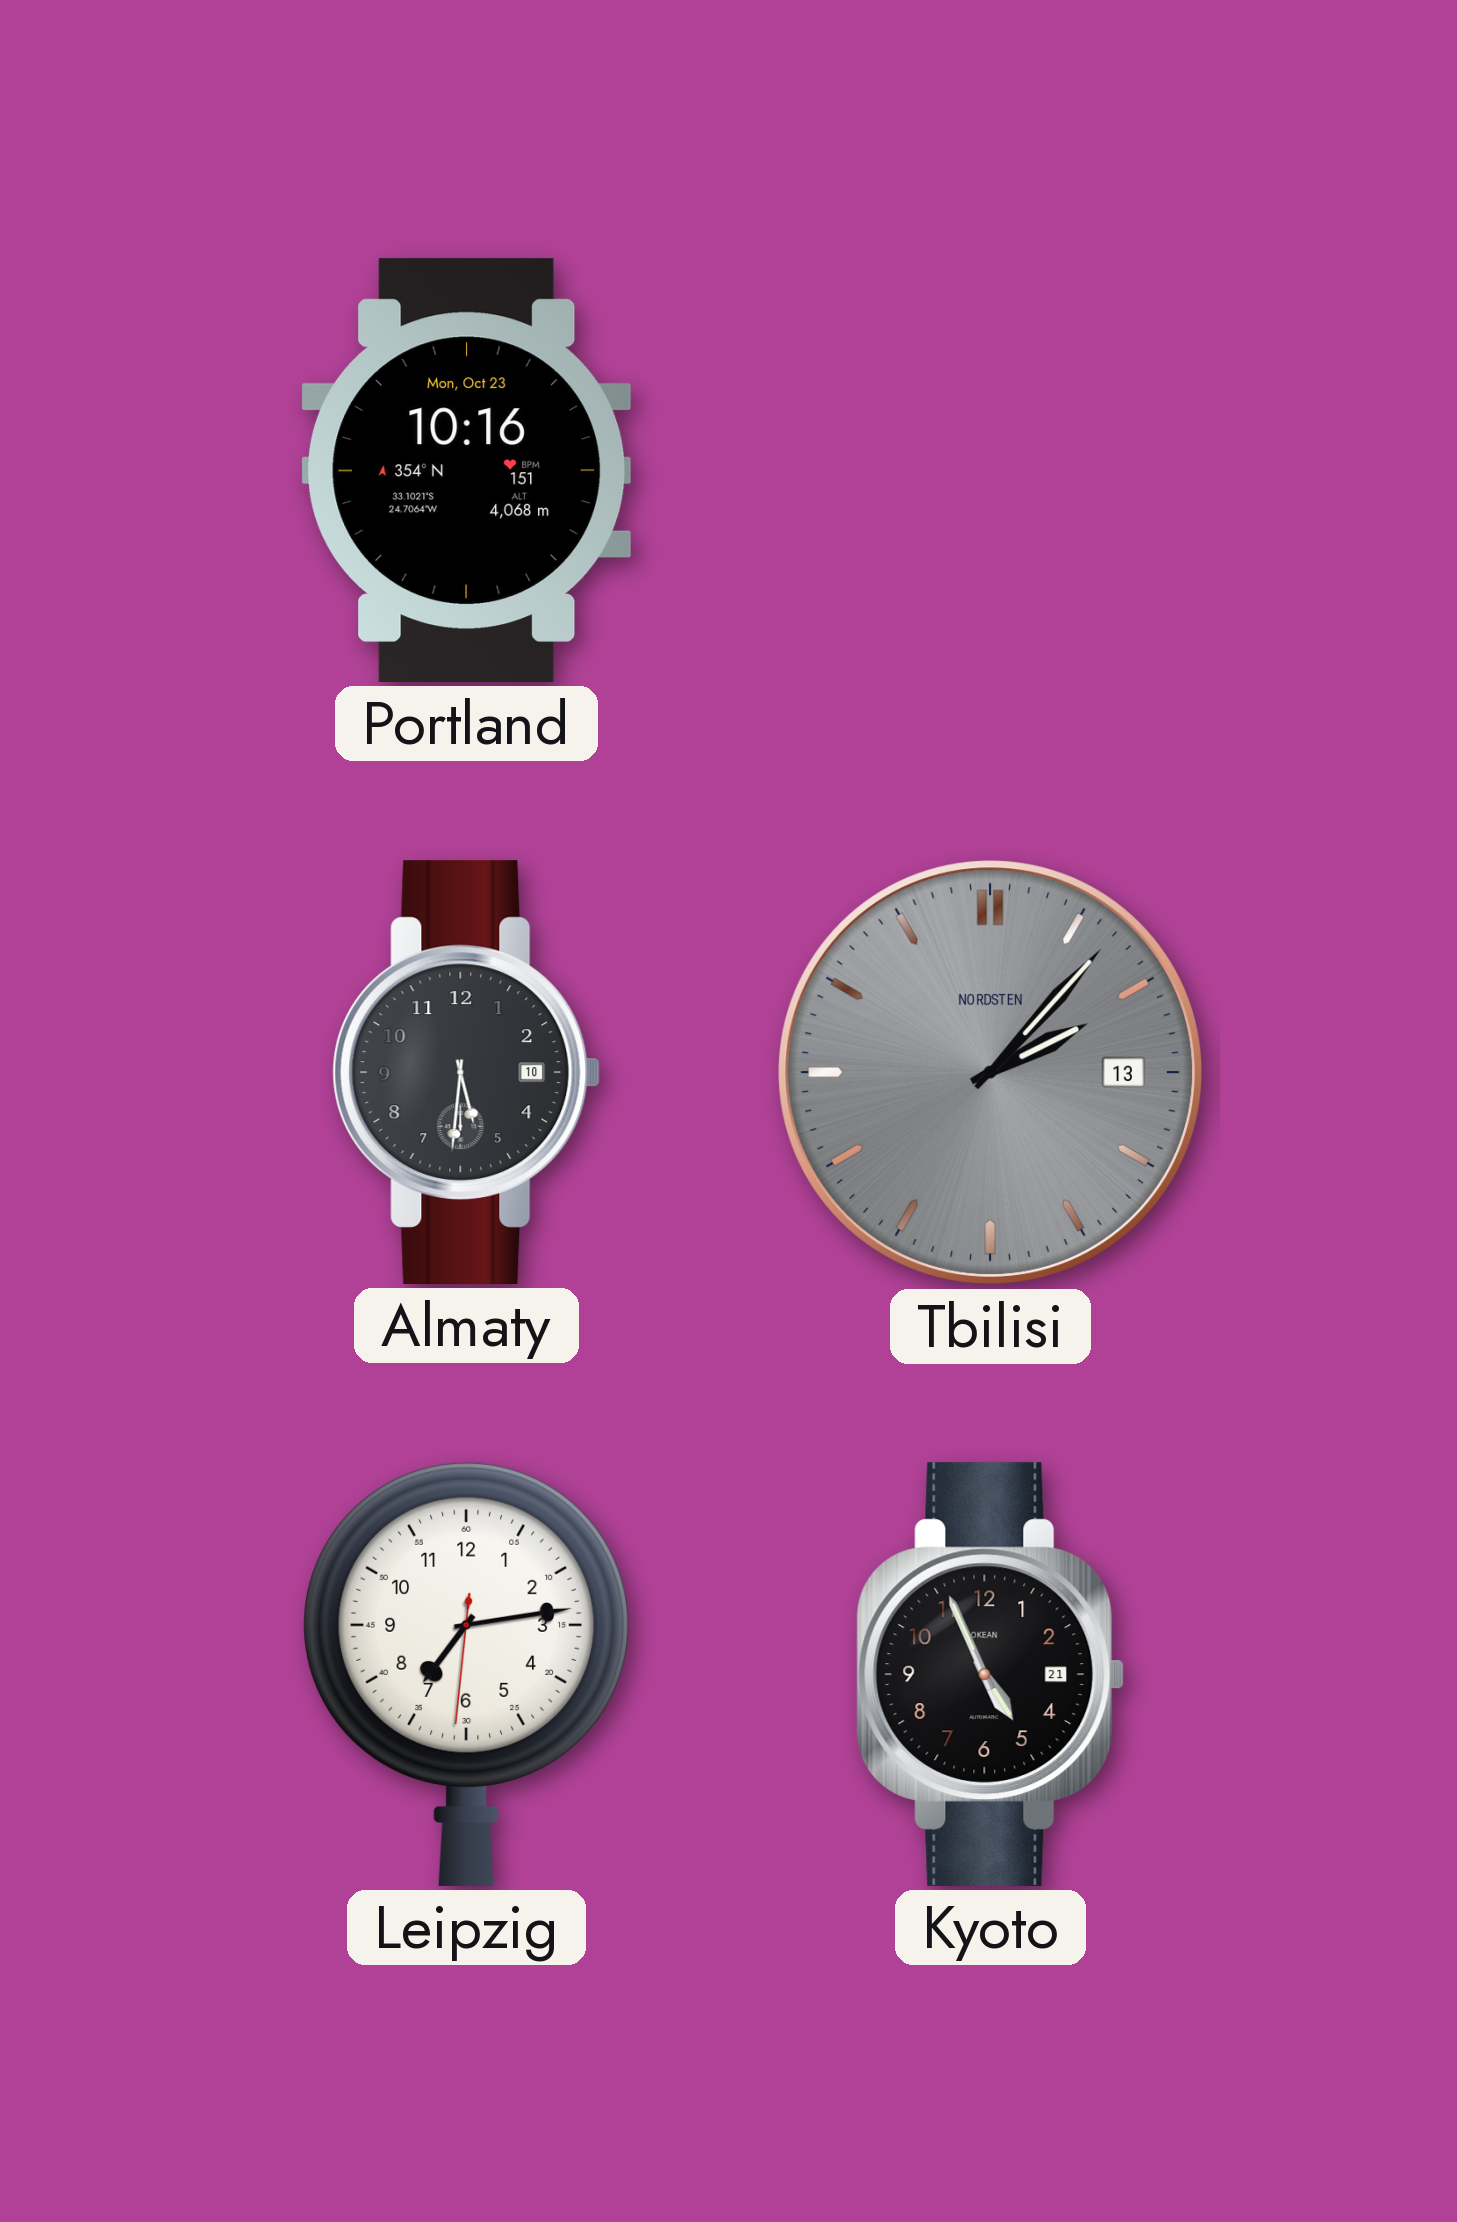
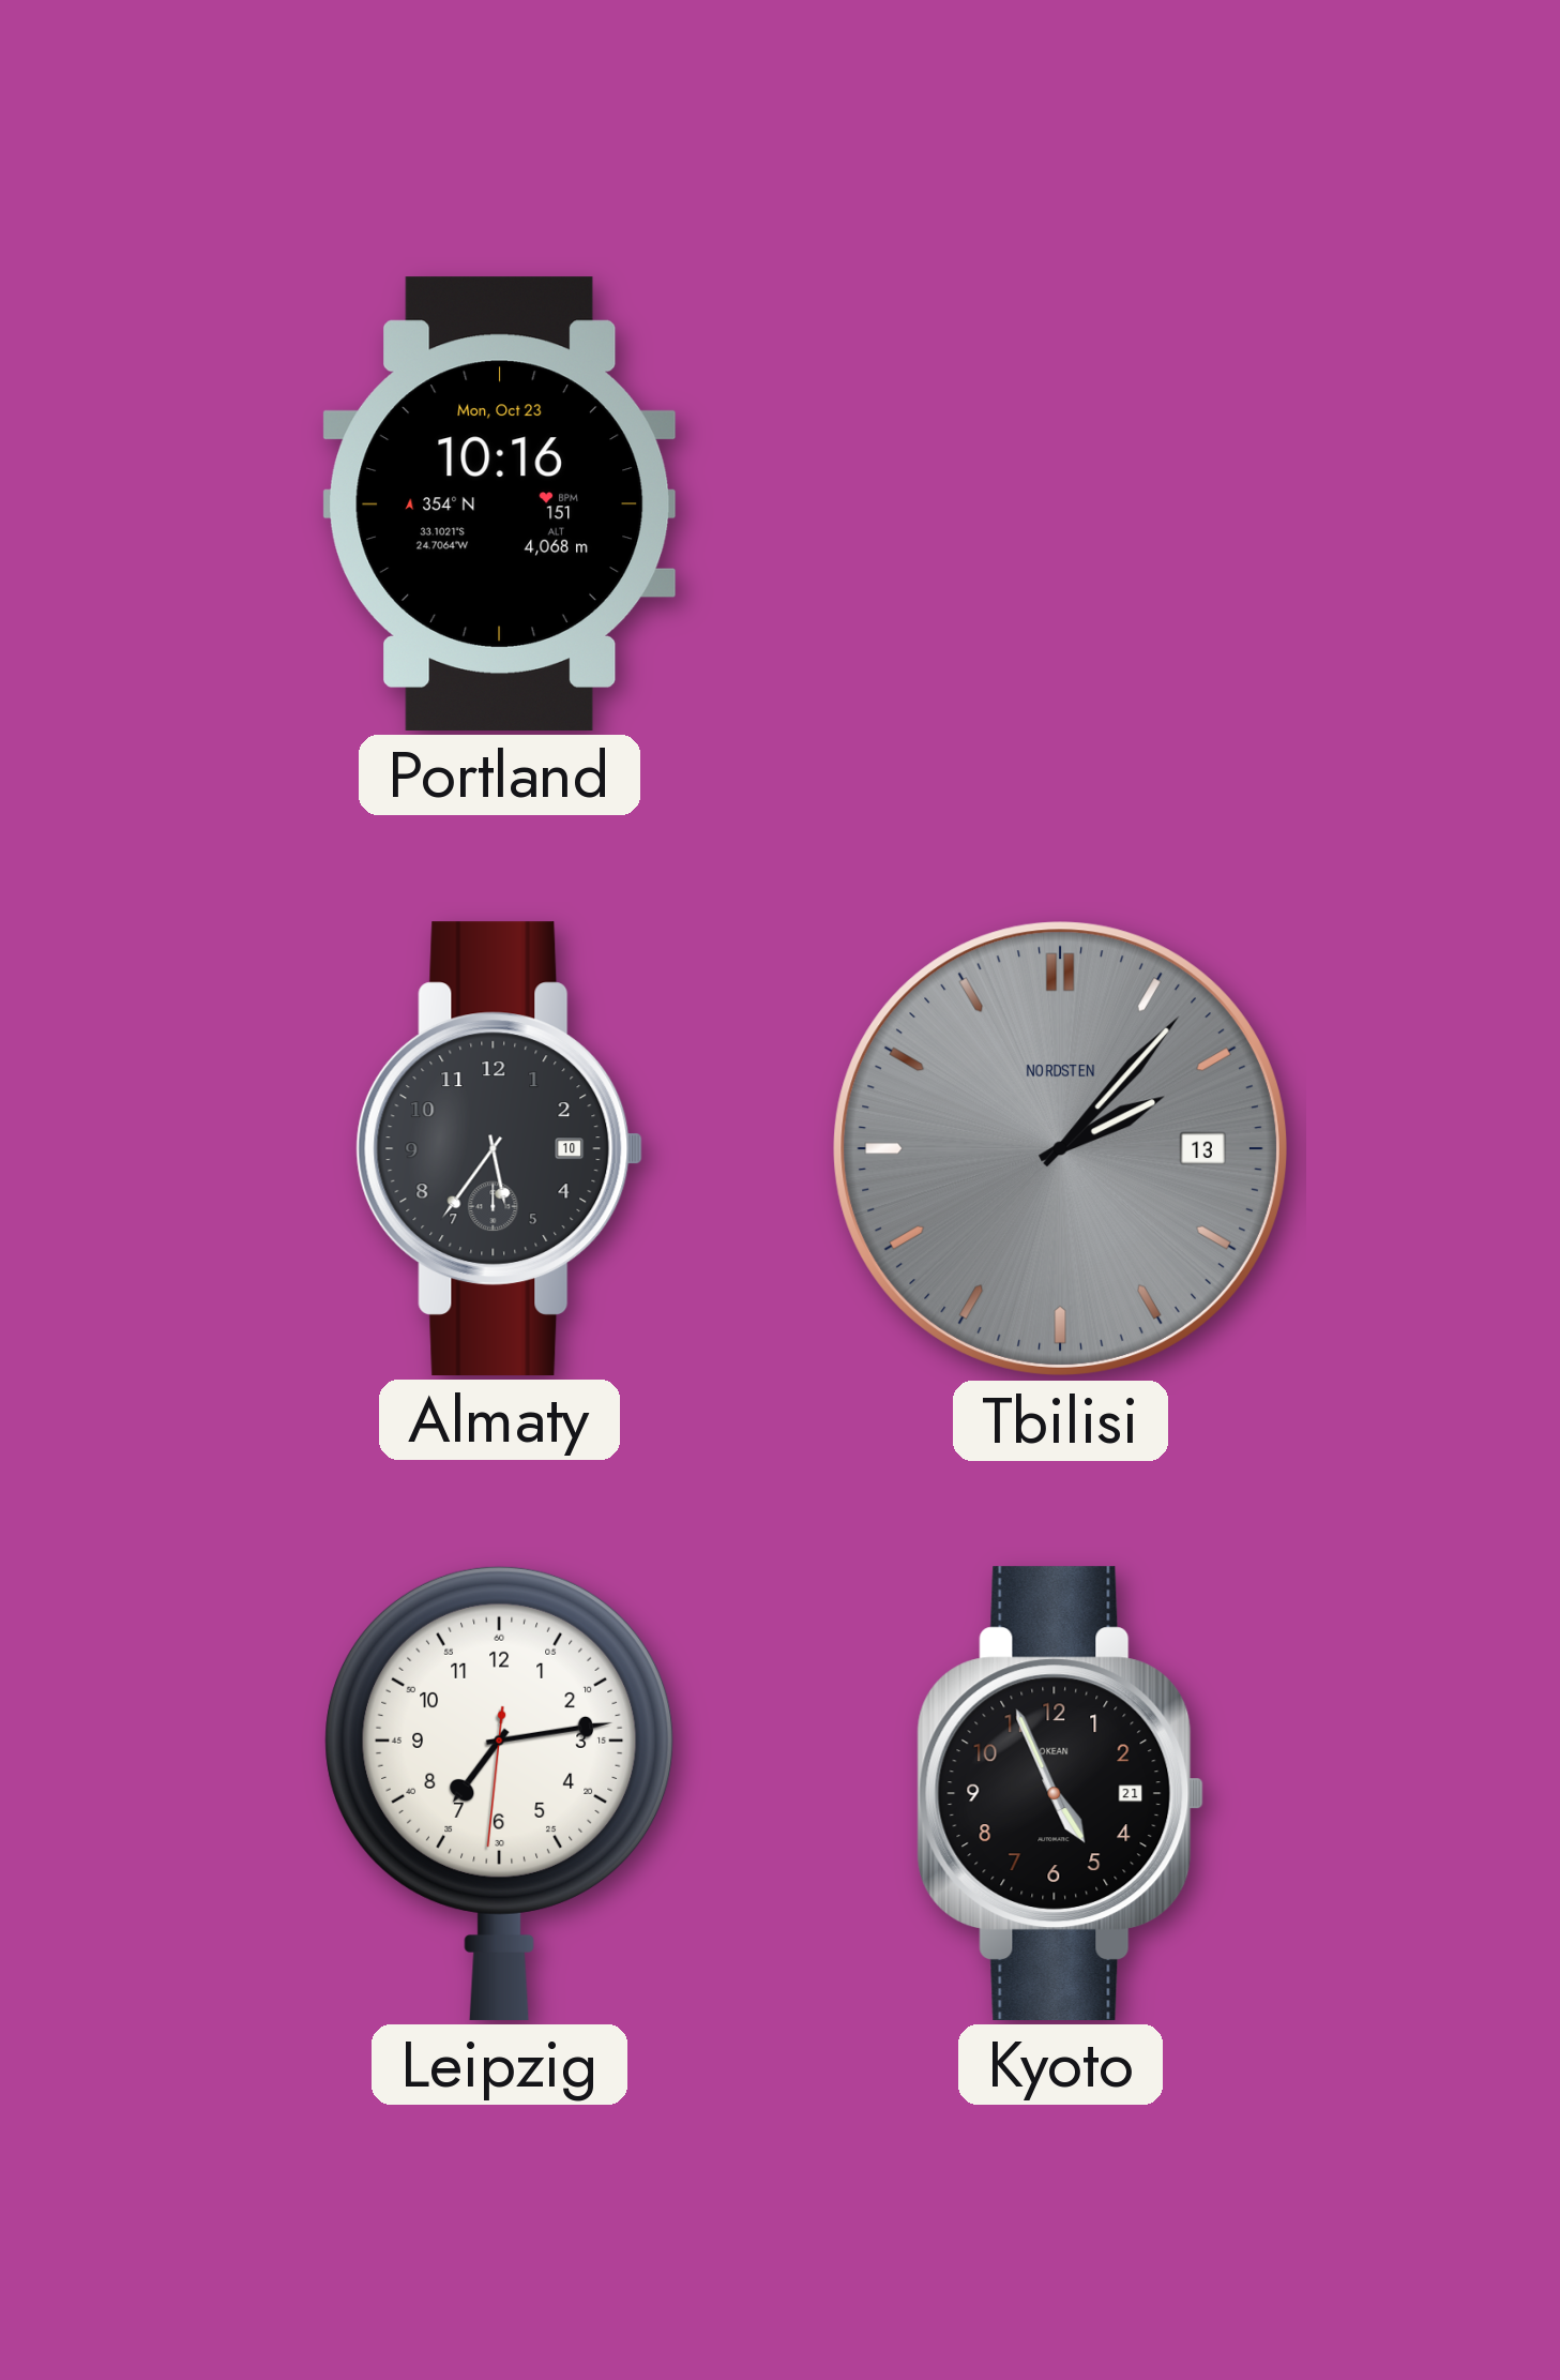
Almaty: 5:31 -> 5:36 (500, 1148)
